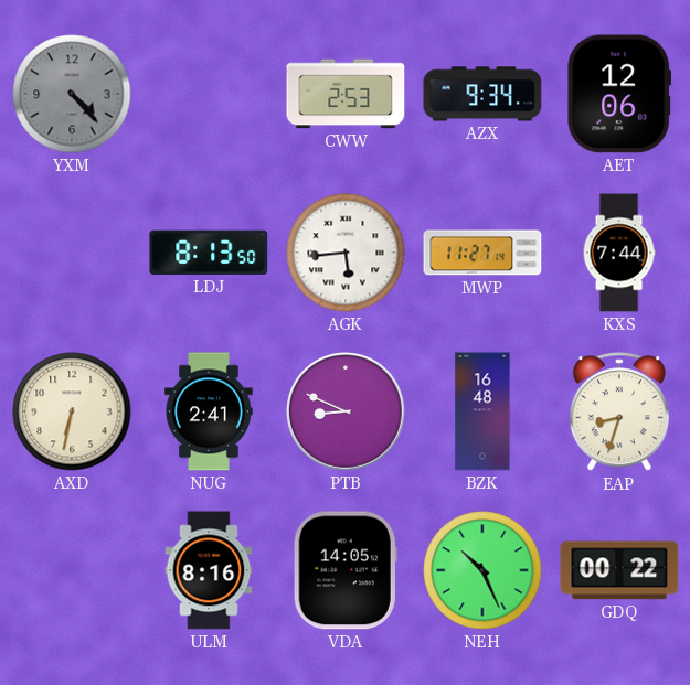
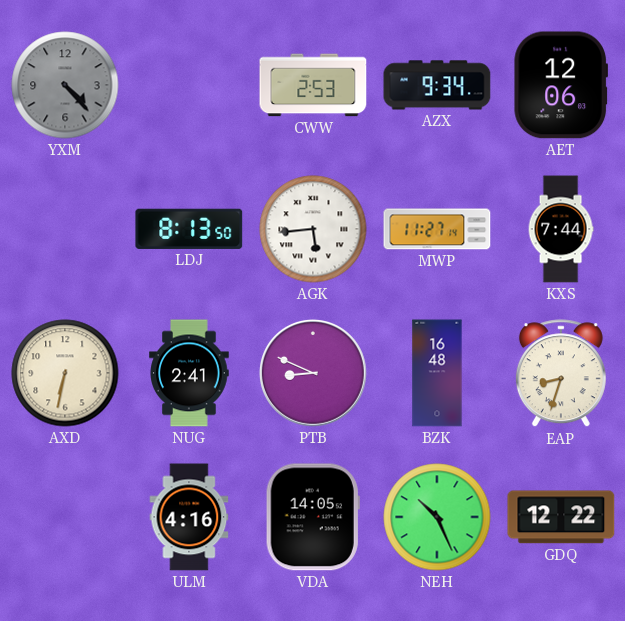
ULM: 8:16 -> 4:16 (189, 517)
GDQ: 00:22 -> 12:22 (561, 517)
